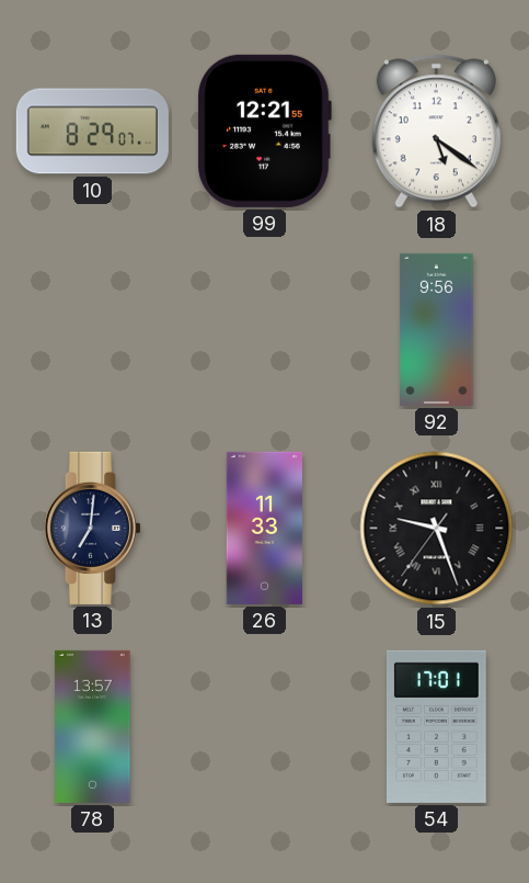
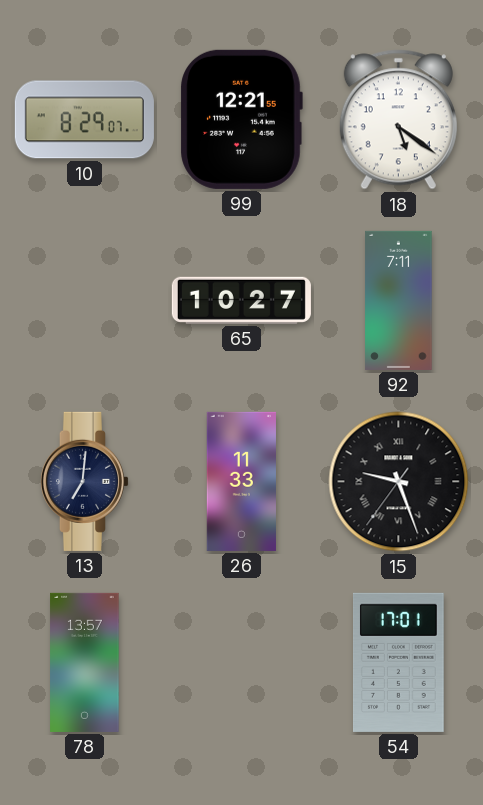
65: none -> 10:27 (241, 300)
92: 9:56 -> 7:11 (399, 300)
